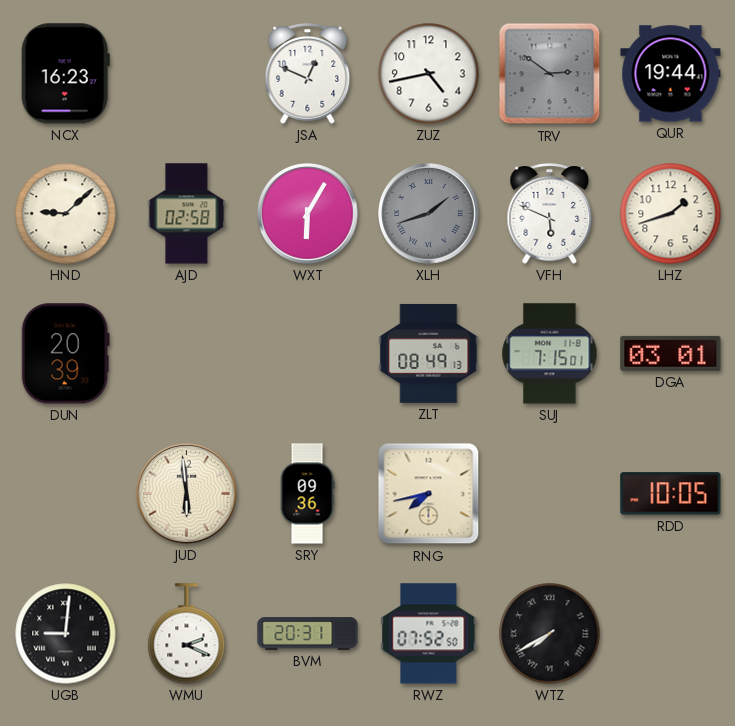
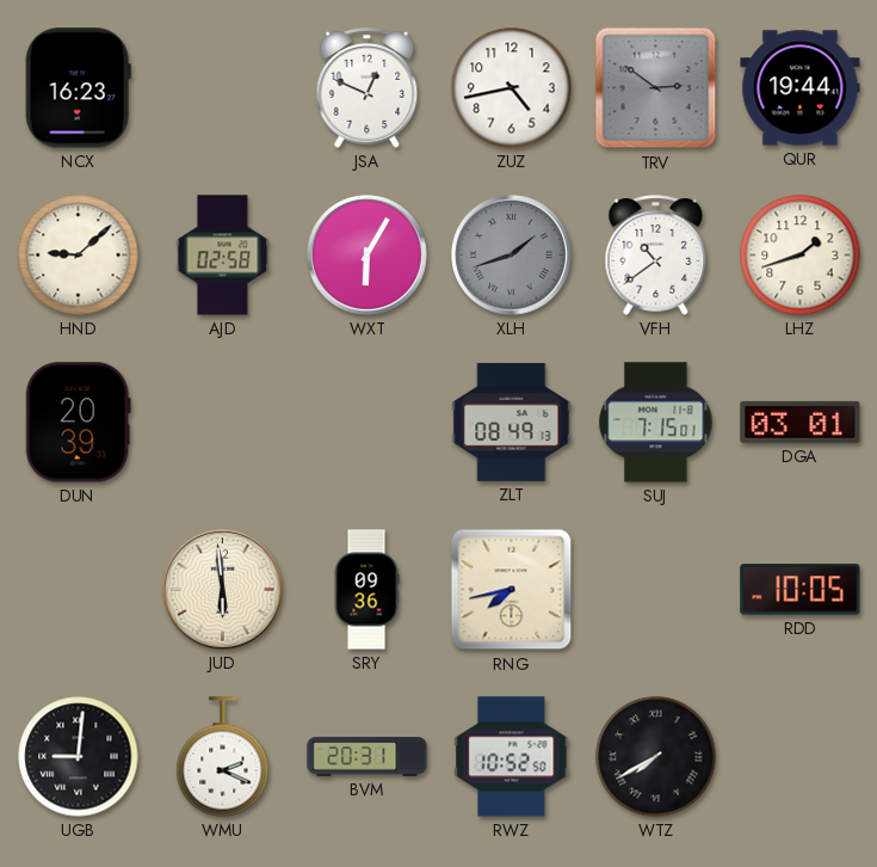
VFH: 5:49 -> 10:39 (656, 256)
RWZ: 07:52 -> 10:52 (512, 757)
